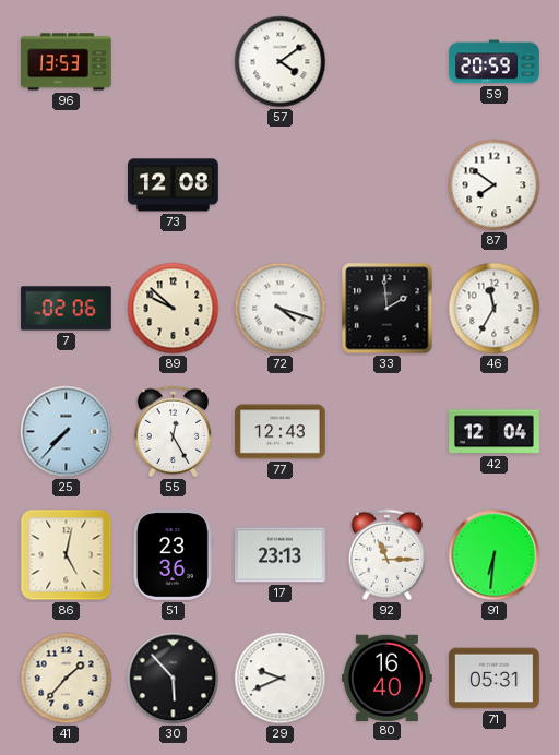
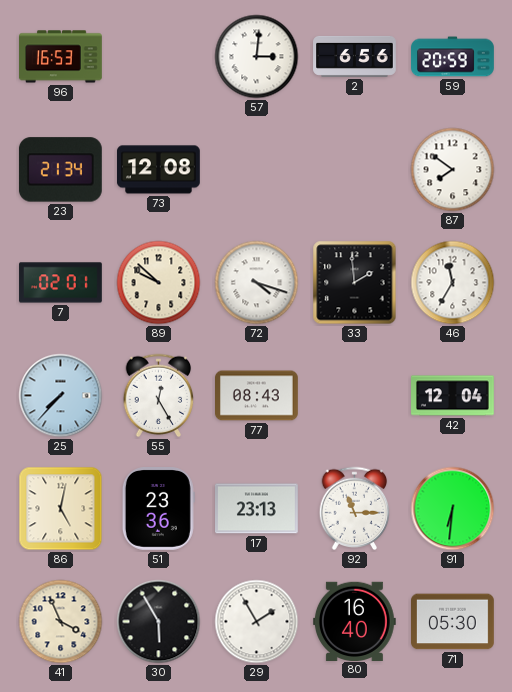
96: 13:53 -> 16:53 (61, 57)
57: 4:09 -> 3:01 (257, 57)
2: none -> 6:56 (355, 56)
23: none -> 21:34 (60, 170)
7: 02:06 -> 02:01 (61, 283)
77: 12:43 -> 08:43 (257, 396)
41: 1:37 -> 3:56 (61, 622)
30: 5:53 -> 5:55 (159, 622)
29: 9:41 -> 1:55 (257, 622)
71: 05:31 -> 05:30 (453, 622)
